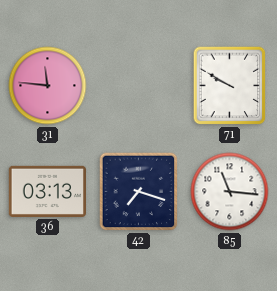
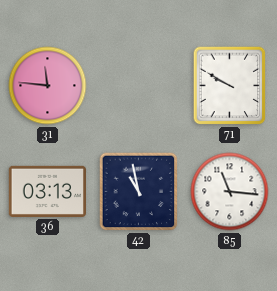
42: 7:18 -> 10:58 (139, 192)
